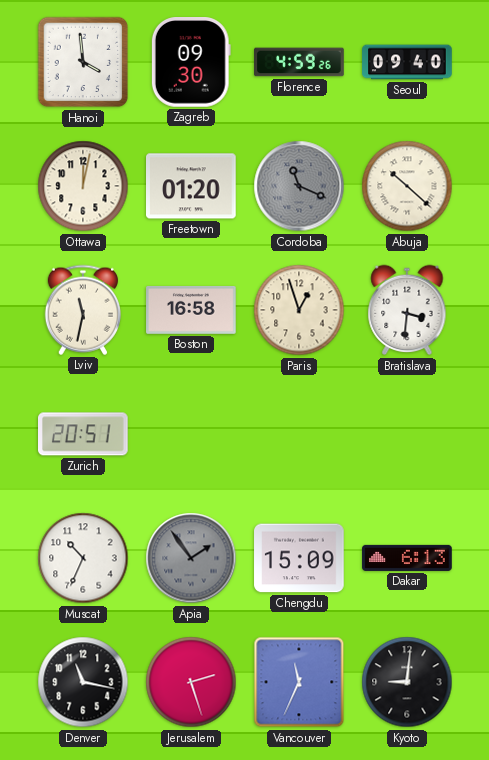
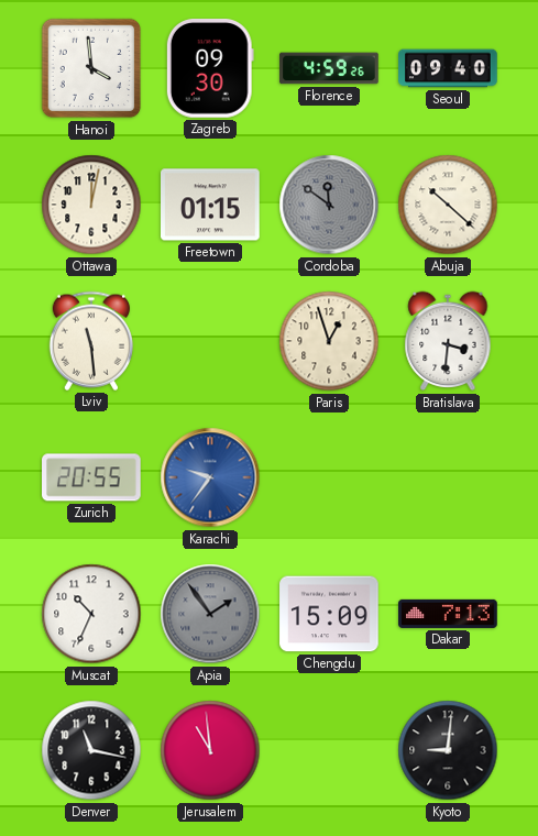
Freetown: 01:20 -> 01:15 (210, 205)
Cordoba: 11:19 -> 11:51 (329, 205)
Lviv: 11:32 -> 11:29 (91, 341)
Boston: 16:58 -> none (191, 310)
Zurich: 20:51 -> 20:55 (92, 477)
Karachi: none -> 9:36 (210, 477)
Dakar: 6:13 -> 7:13 (448, 614)
Jerusalem: 2:27 -> 10:59 (210, 750)
Vancouver: 11:34 -> none (299, 682)
